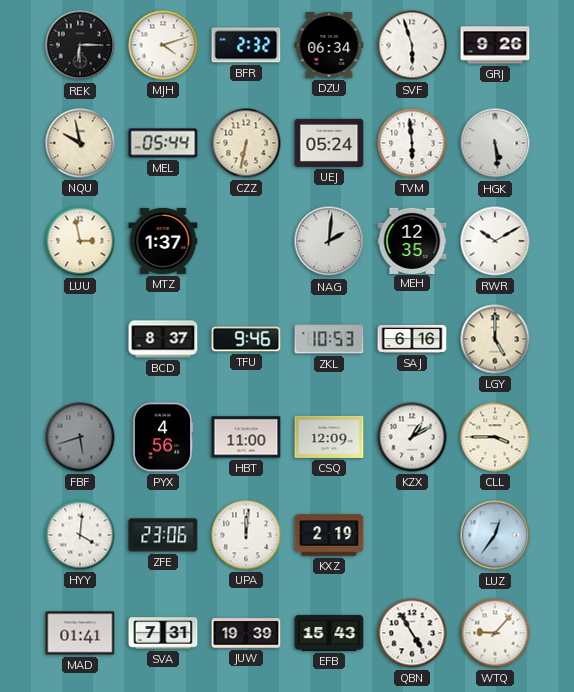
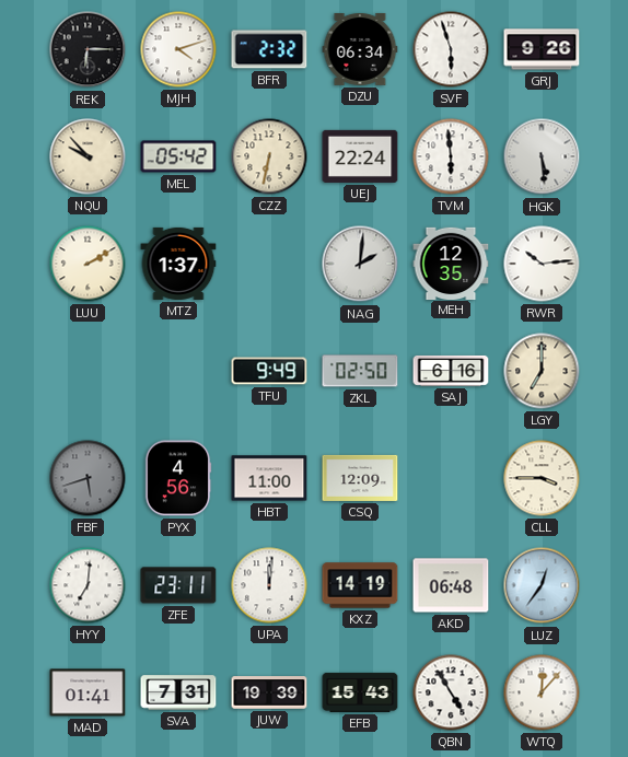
NQU: 9:58 -> 9:53 (88, 156)
MEL: 05:44 -> 05:42 (178, 156)
UEJ: 05:24 -> 22:24 (360, 156)
LUU: 2:58 -> 2:10 (88, 264)
RWR: 10:10 -> 10:14 (542, 264)
BCD: 8:37 -> none (163, 339)
TFU: 9:46 -> 9:49 (269, 371)
ZKL: 10:53 -> 02:50 (360, 371)
LGY: 5:00 -> 7:00 (542, 371)
KZX: 1:10 -> none (412, 437)
HYY: 4:01 -> 7:01 (88, 585)
ZFE: 23:06 -> 23:11 (178, 585)
KXZ: 2:19 -> 14:19 (360, 585)
AKD: none -> 06:48 (451, 585)
WTQ: 9:07 -> 12:07 (542, 692)
